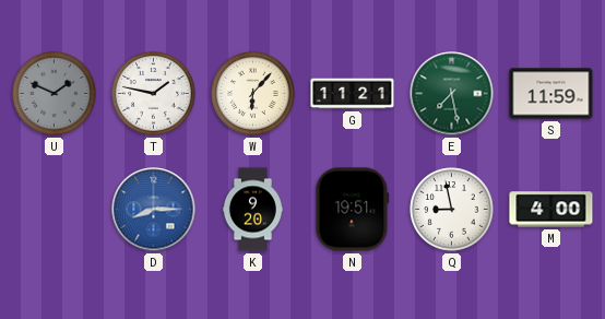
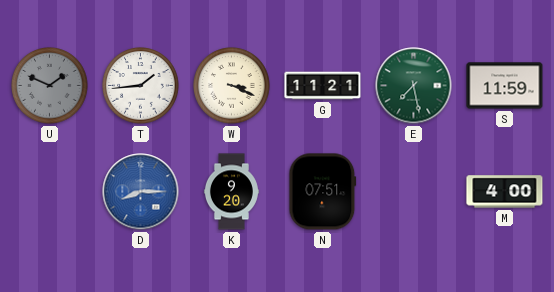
T: 1:47 -> 1:44 (141, 86)
W: 6:07 -> 3:19 (232, 86)
N: 19:51 -> 07:51 (323, 192)
Q: 8:58 -> none (452, 210)
